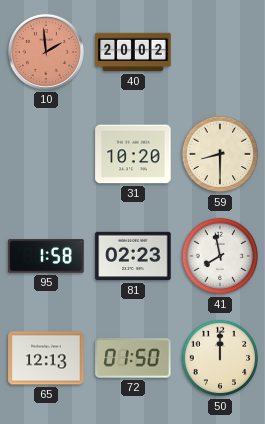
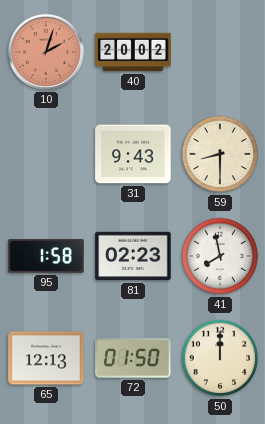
10: 1:59 -> 2:03 (46, 52)
31: 10:20 -> 9:43 (133, 154)
